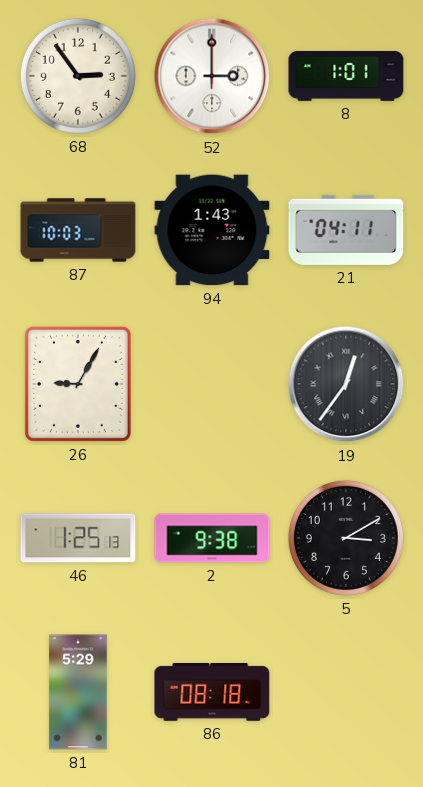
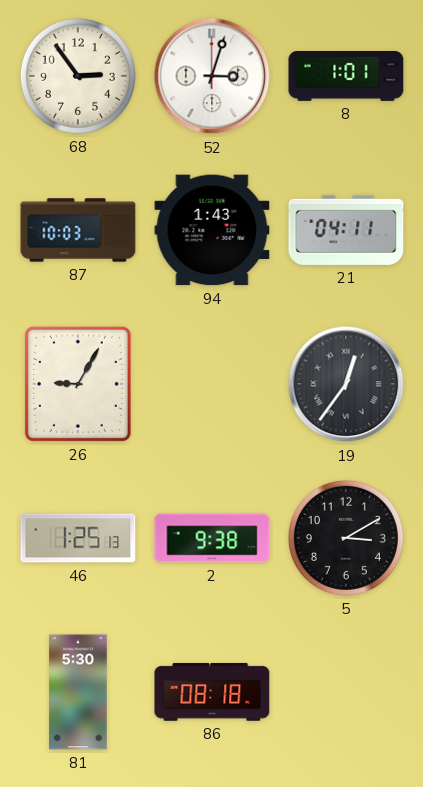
52: 3:00 -> 3:03 (212, 76)
81: 5:29 -> 5:30 (78, 692)
